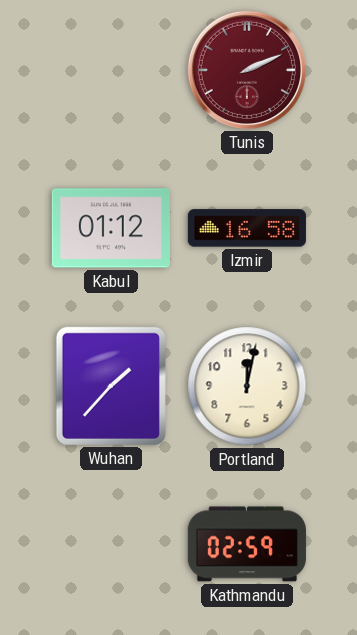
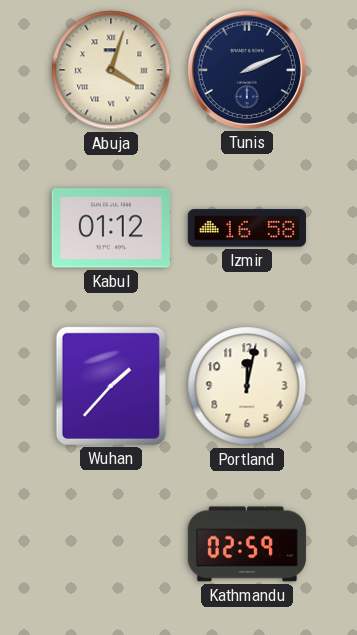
Abuja: none -> 4:03 (111, 70)
Tunis dial: burgundy -> navy (247, 70)
